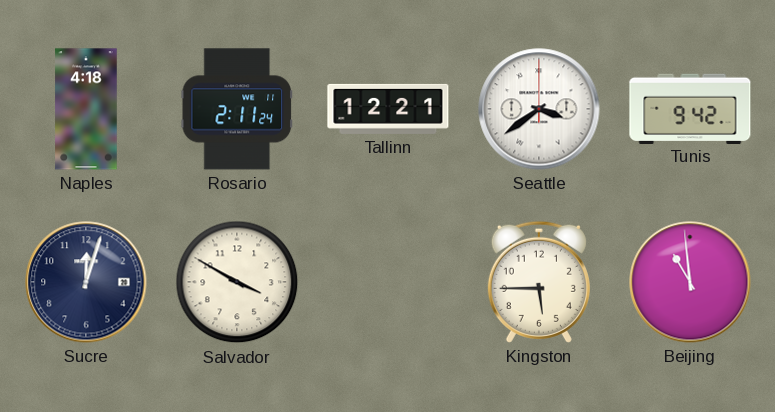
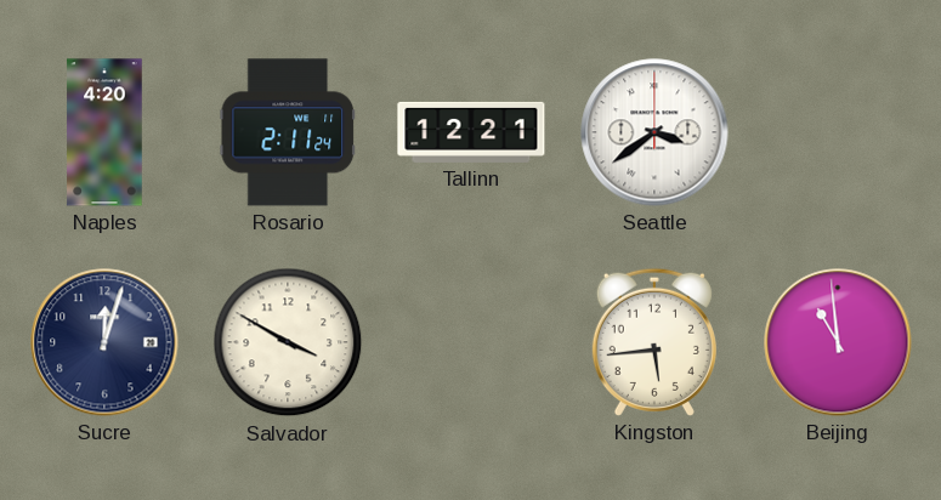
Naples: 4:18 -> 4:20 (104, 132)
Tunis: 9:42 -> none (690, 108)
Kingston: 5:45 -> 5:44 (654, 342)
